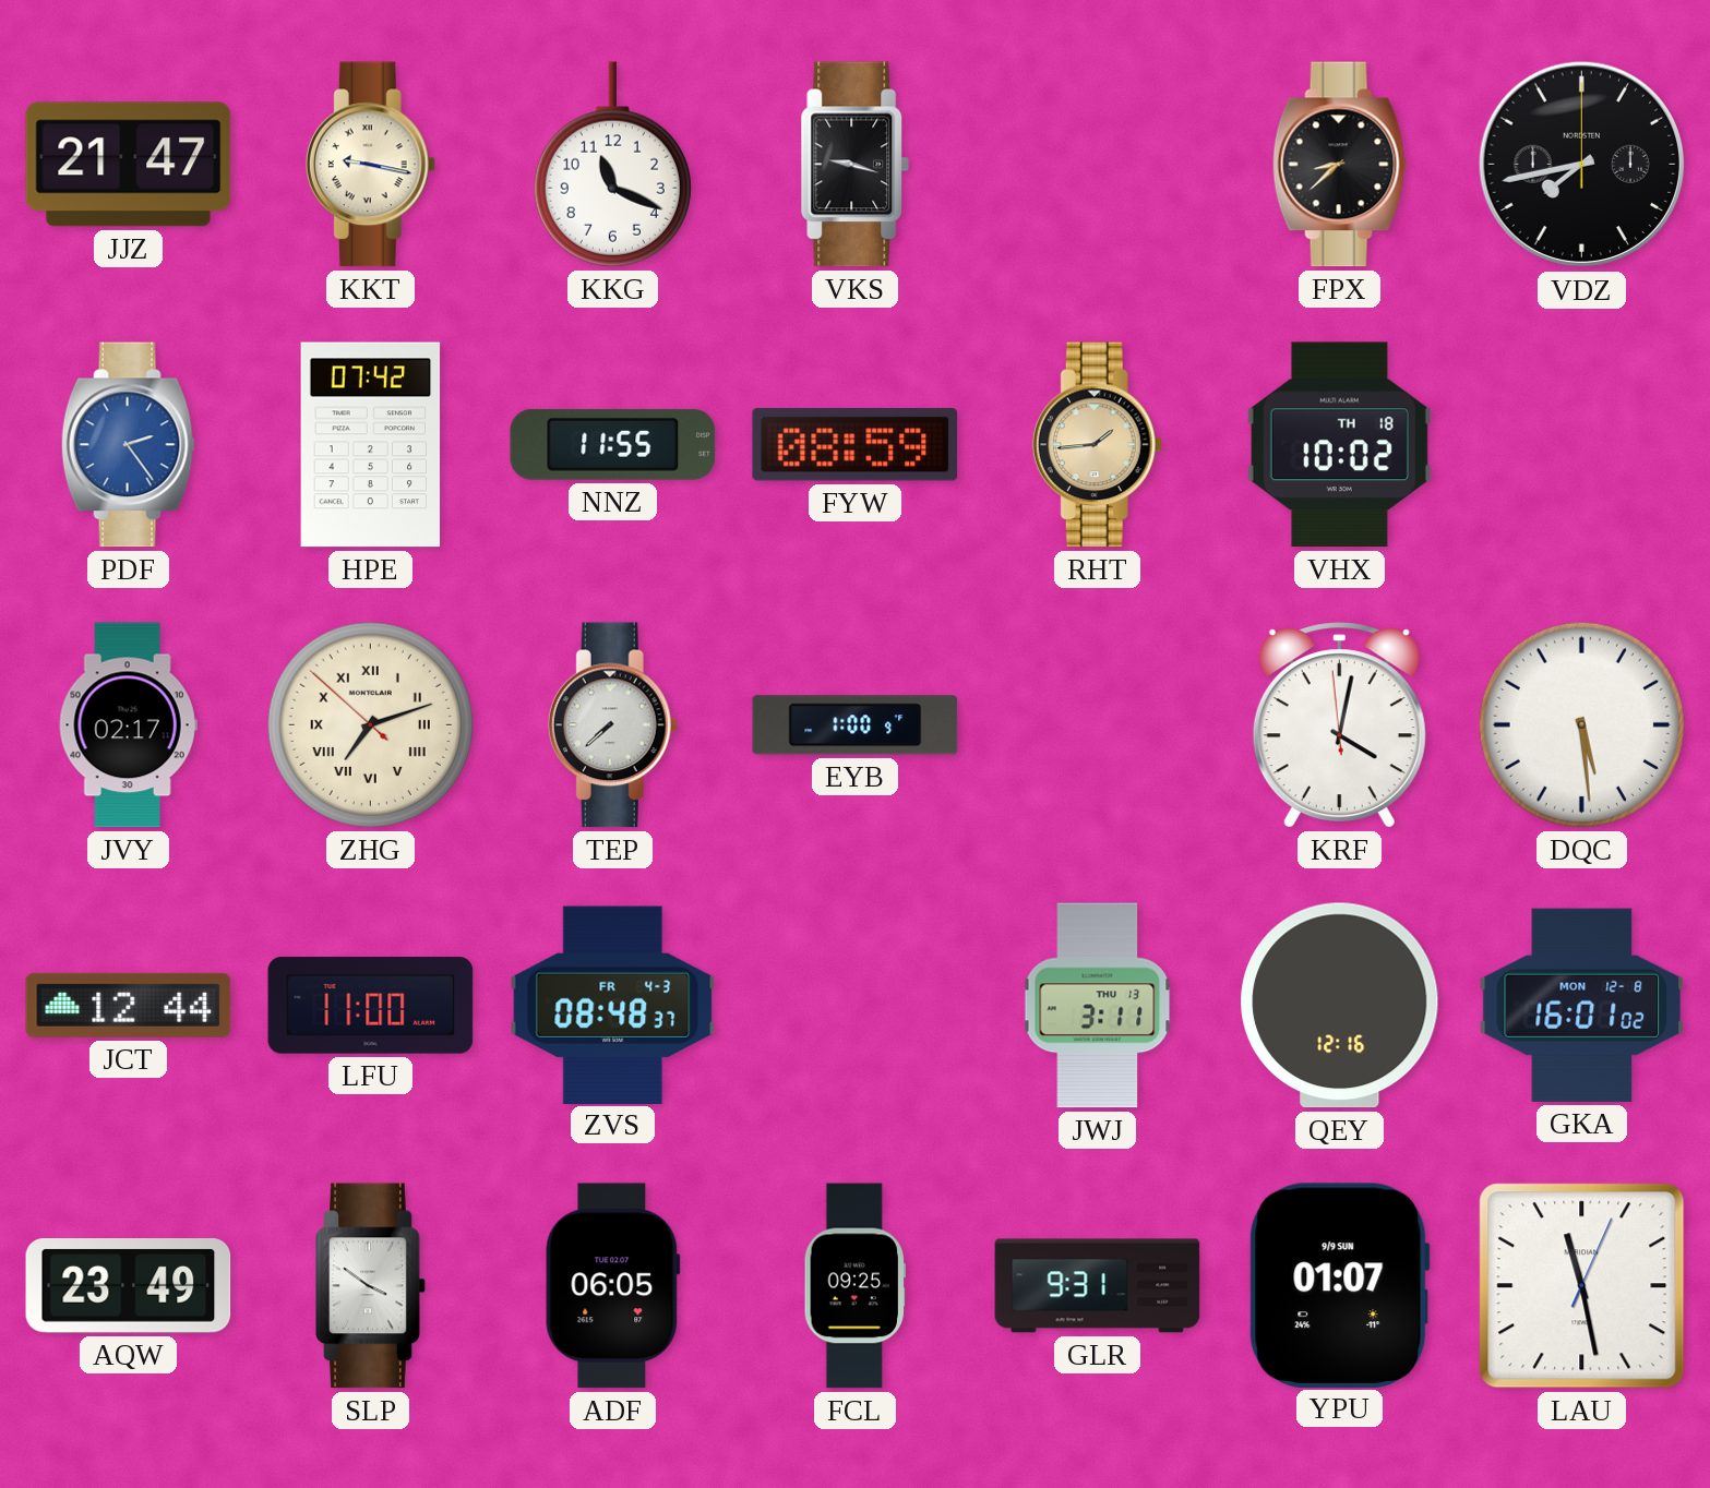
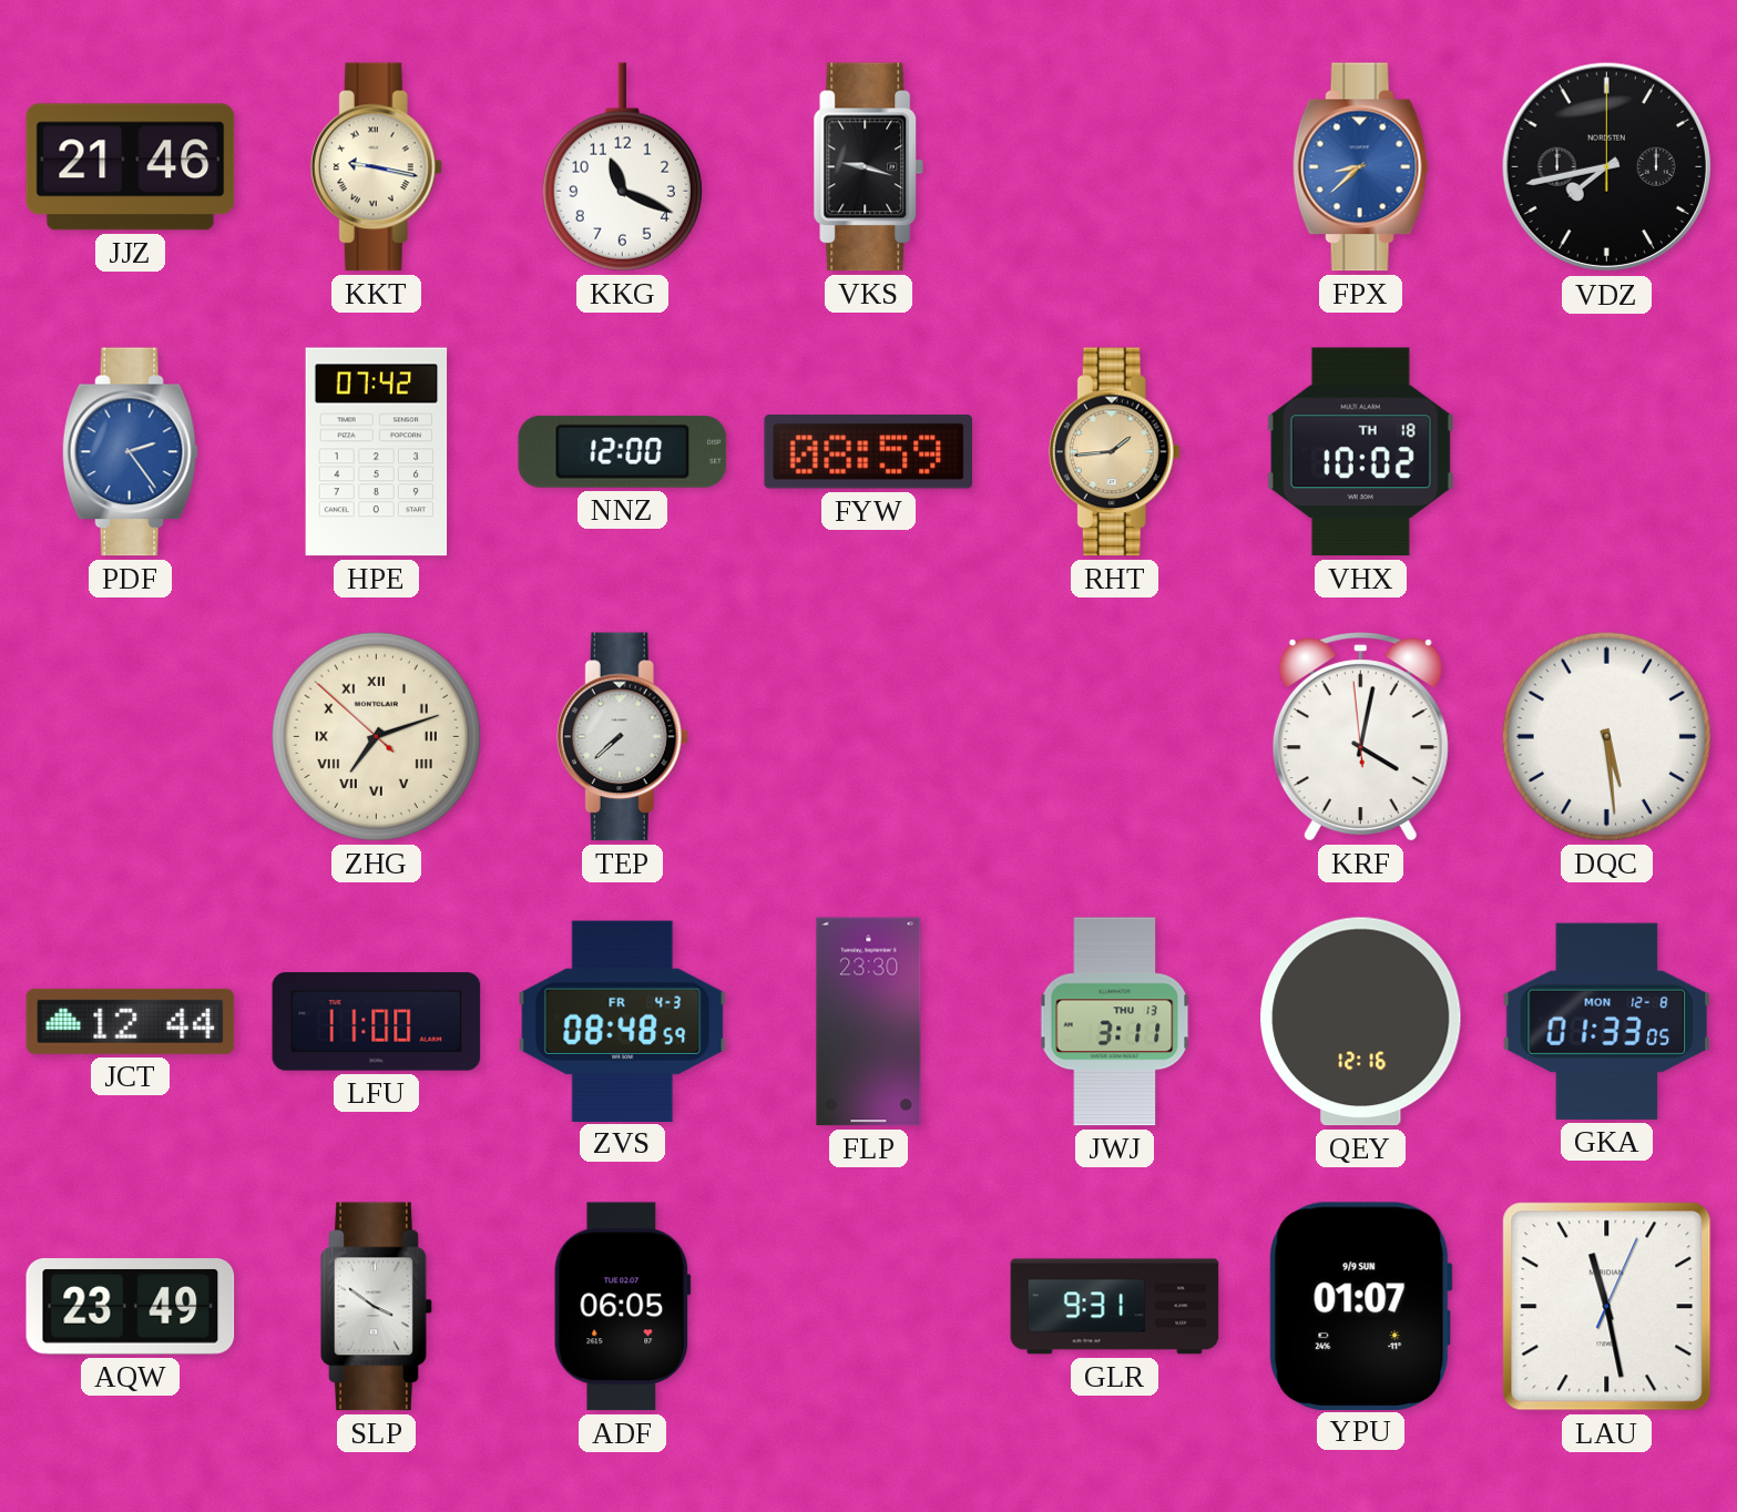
JJZ: 21:47 -> 21:46 (131, 167)
FPX dial: black -> blue (1360, 167)
NNZ: 11:55 -> 12:00 (623, 451)
JVY: 02:17 -> none (128, 725)
EYB: 1:00 -> none (856, 725)
ZVS: 08:48:37 -> 08:48:59 (623, 1021)
FLP: none -> 23:30 (869, 1022)
GKA: 16:01 -> 01:33 (1607, 1021)
FCL: 09:25 -> none (854, 1286)
